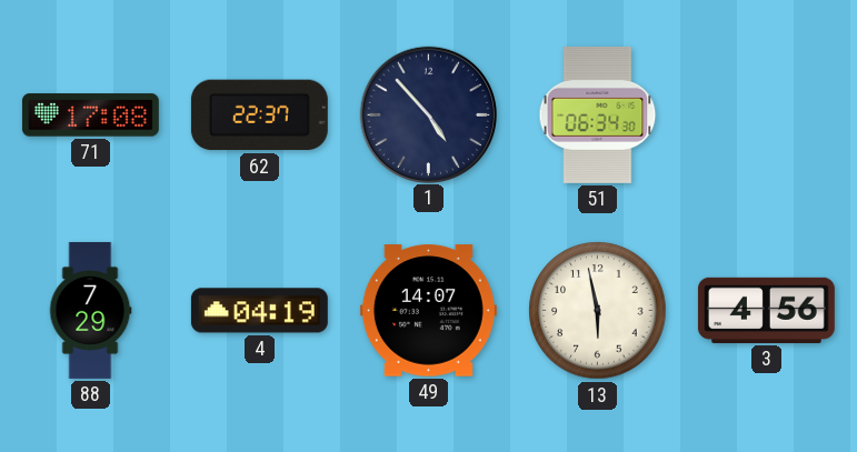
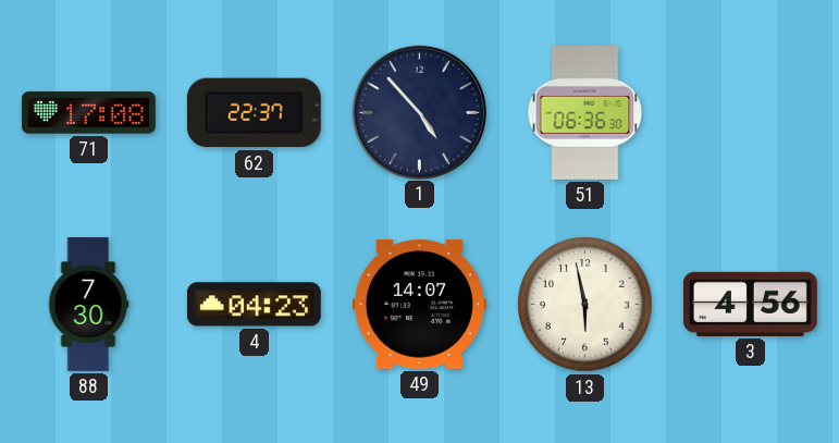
51: 06:34 -> 06:36 (585, 112)
88: 7:29 -> 7:30 (88, 304)
4: 04:19 -> 04:23 (254, 305)
